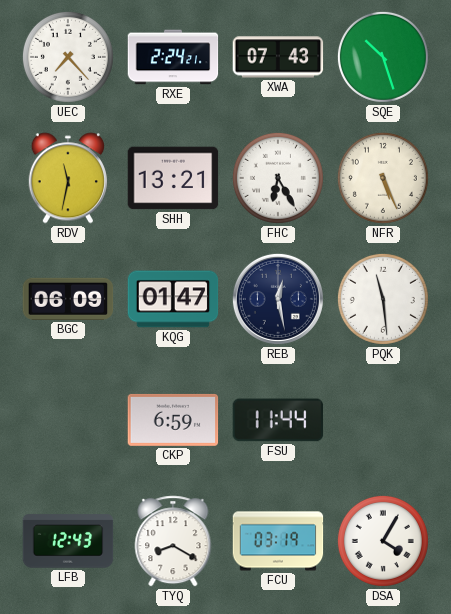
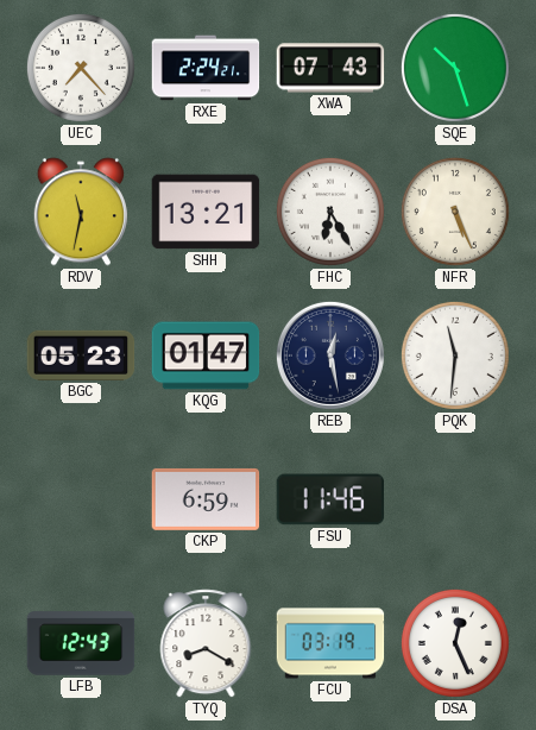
BGC: 06:09 -> 05:23 (81, 355)
PQK: 11:29 -> 11:31 (455, 355)
FSU: 11:44 -> 11:46 (330, 499)
DSA: 4:05 -> 12:26 (455, 643)
